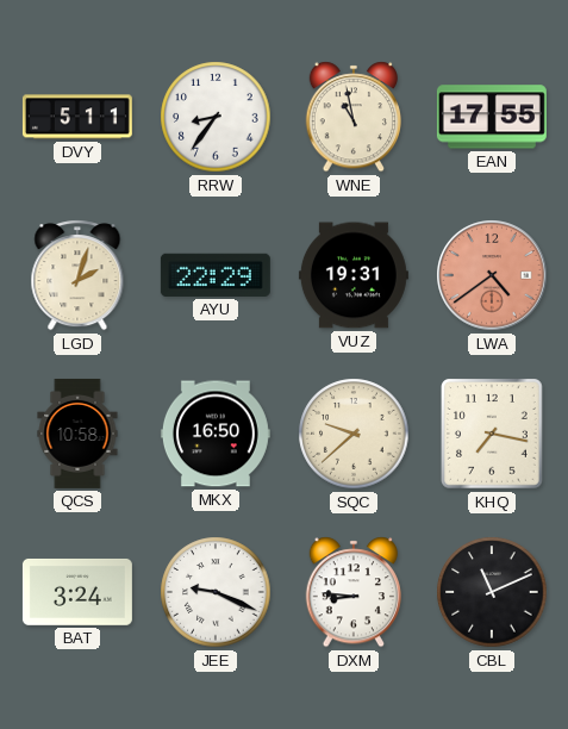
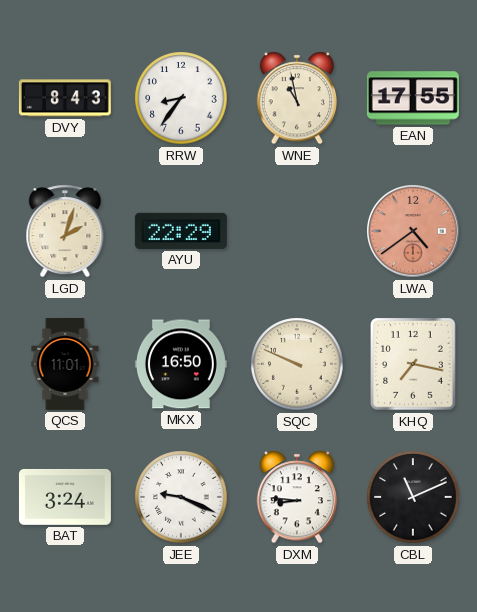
DVY: 5:11 -> 8:43 (65, 98)
VUZ: 19:31 -> none (354, 275)
QCS: 10:58 -> 11:01 (65, 364)
SQC: 9:38 -> 9:49 (297, 364)
